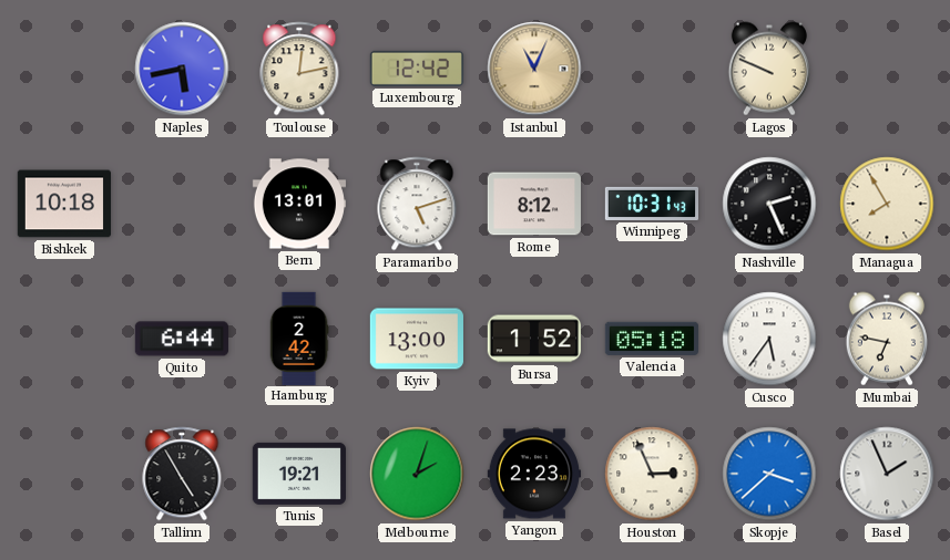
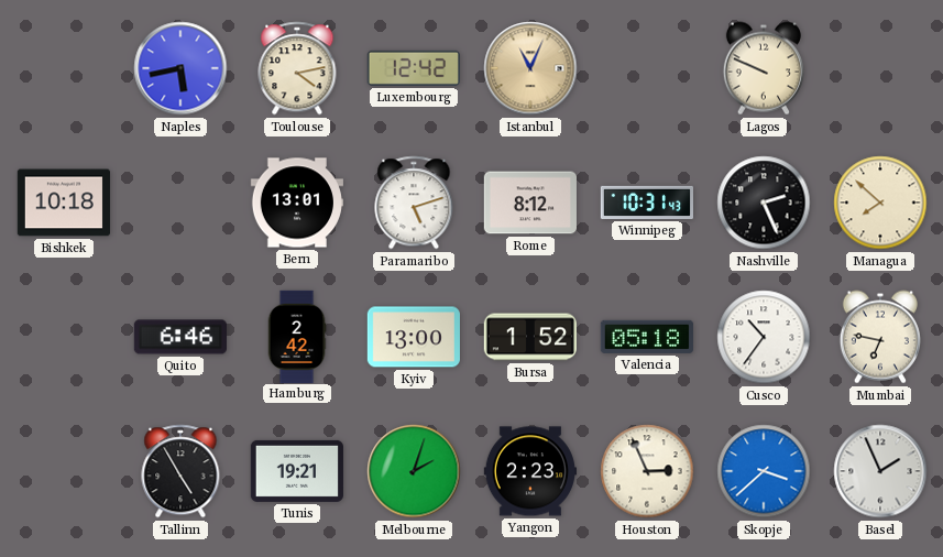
Toulouse: 12:13 -> 4:13 (297, 68)
Managua: 7:55 -> 7:52 (880, 203)
Quito: 6:44 -> 6:46 (180, 337)
Cusco: 5:36 -> 10:36 (764, 337)
